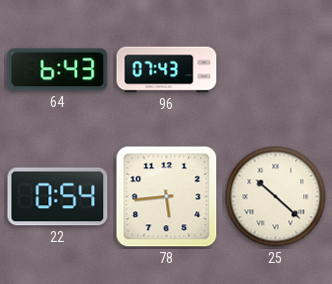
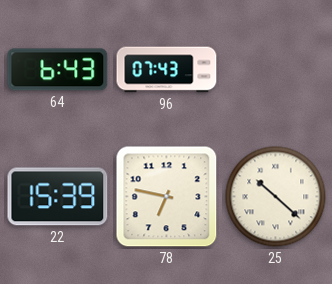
22: 0:54 -> 15:39 (58, 197)
78: 5:44 -> 6:47 (167, 197)
